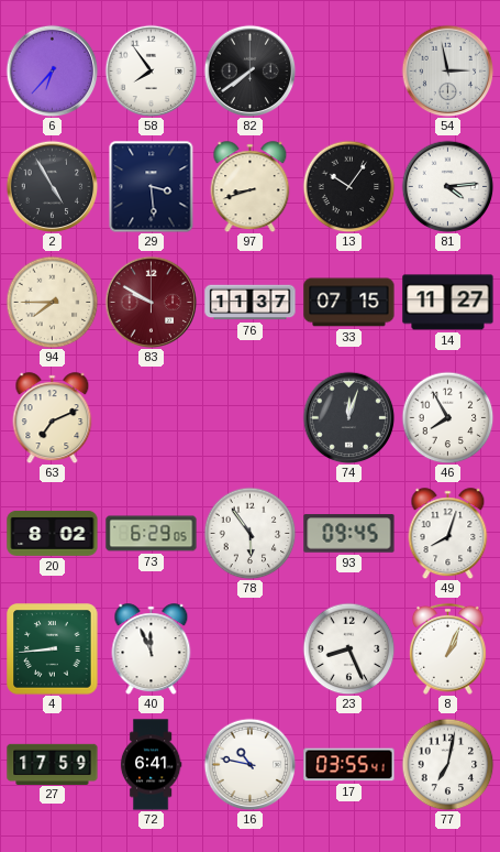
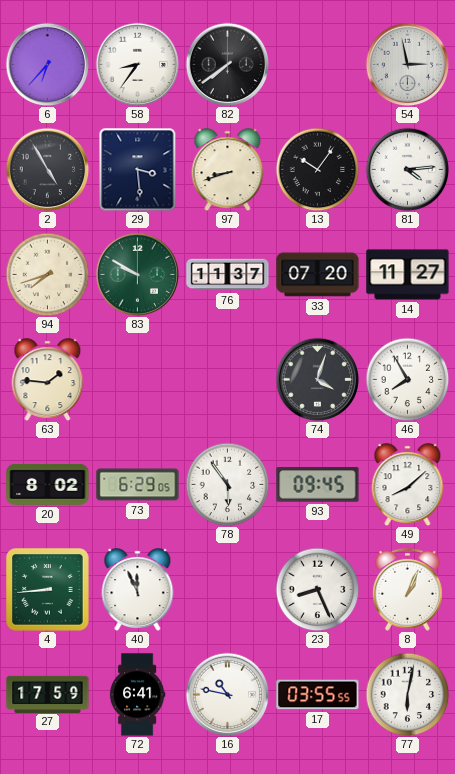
58: 7:54 -> 8:36 (137, 64)
94: 7:45 -> 7:42 (47, 274)
83 dial: burgundy -> green (137, 274)
33: 07:15 -> 07:20 (318, 275)
63: 7:11 -> 1:46 (48, 380)
74: 12:03 -> 4:03 (317, 379)
49: 8:03 -> 8:08 (408, 485)
17: 03:55:41 -> 03:55:55 (318, 695)
77: 7:02 -> 6:02 (407, 694)
